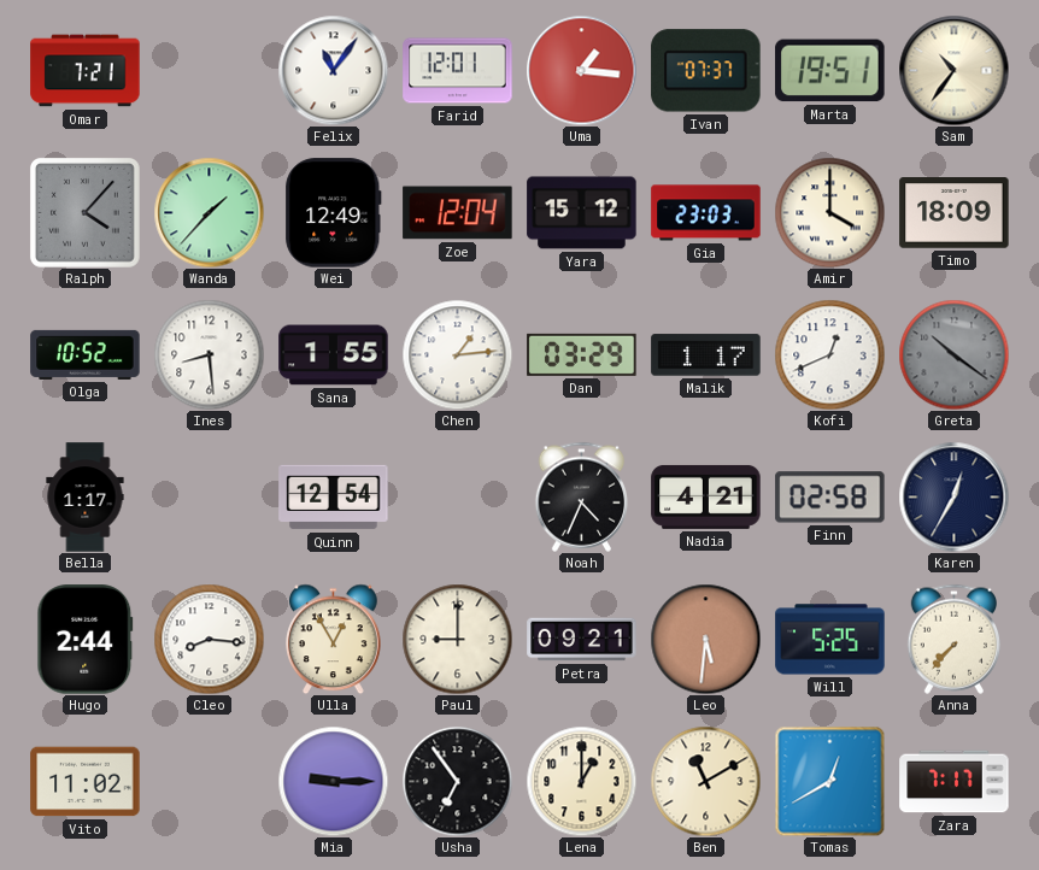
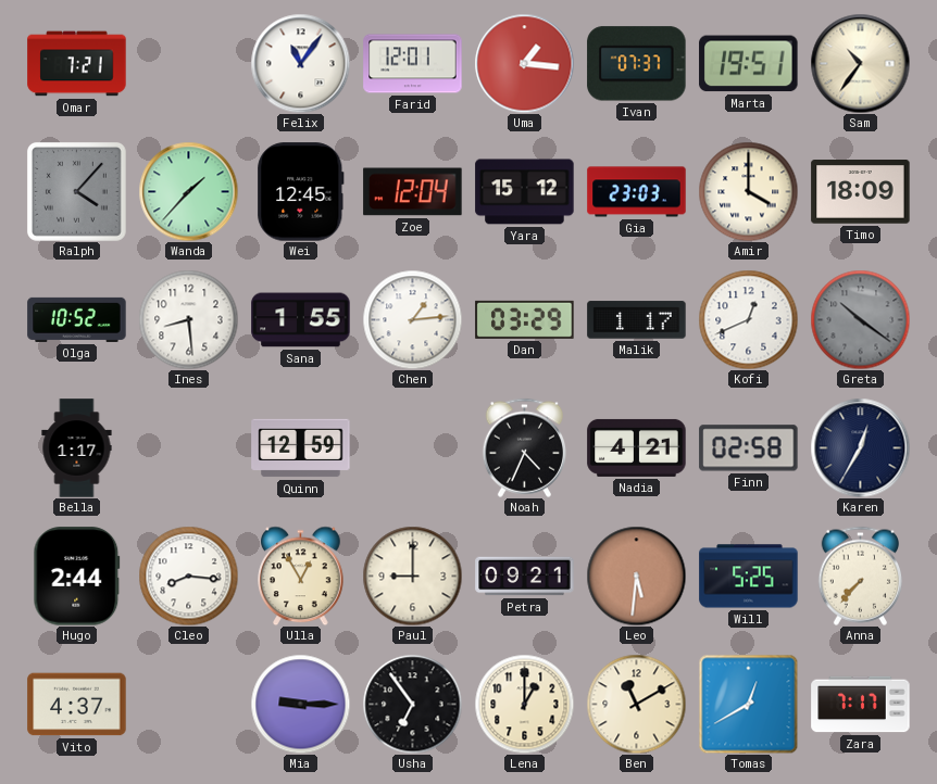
Wei: 12:49 -> 12:45 (301, 192)
Quinn: 12:54 -> 12:59 (301, 448)
Vito: 11:02 -> 4:37 (77, 705)
